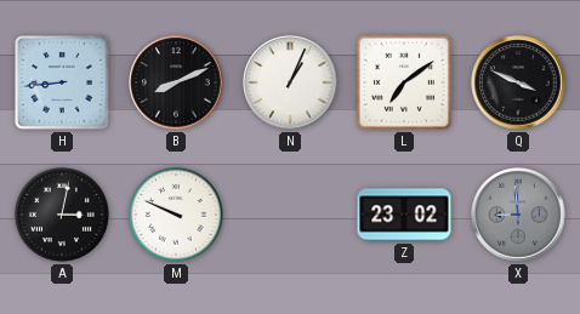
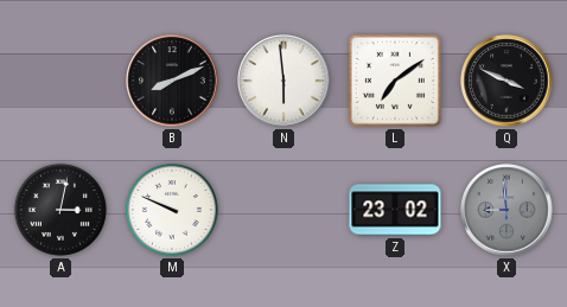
H: 8:44 -> none (62, 82)
N: 1:04 -> 5:59 (283, 81)
